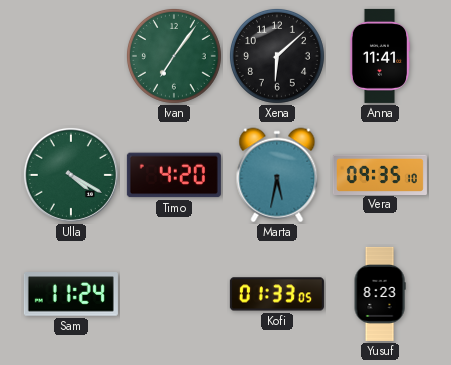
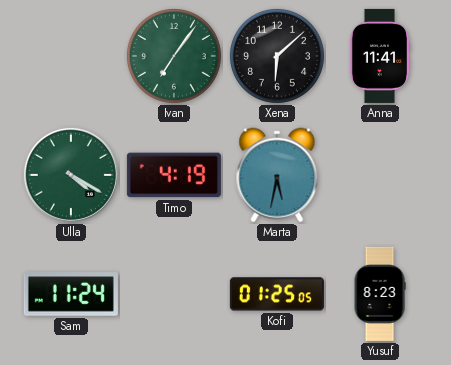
Timo: 4:20 -> 4:19 (174, 175)
Vera: 09:35 -> none (380, 174)
Kofi: 01:33 -> 01:25 (277, 294)
